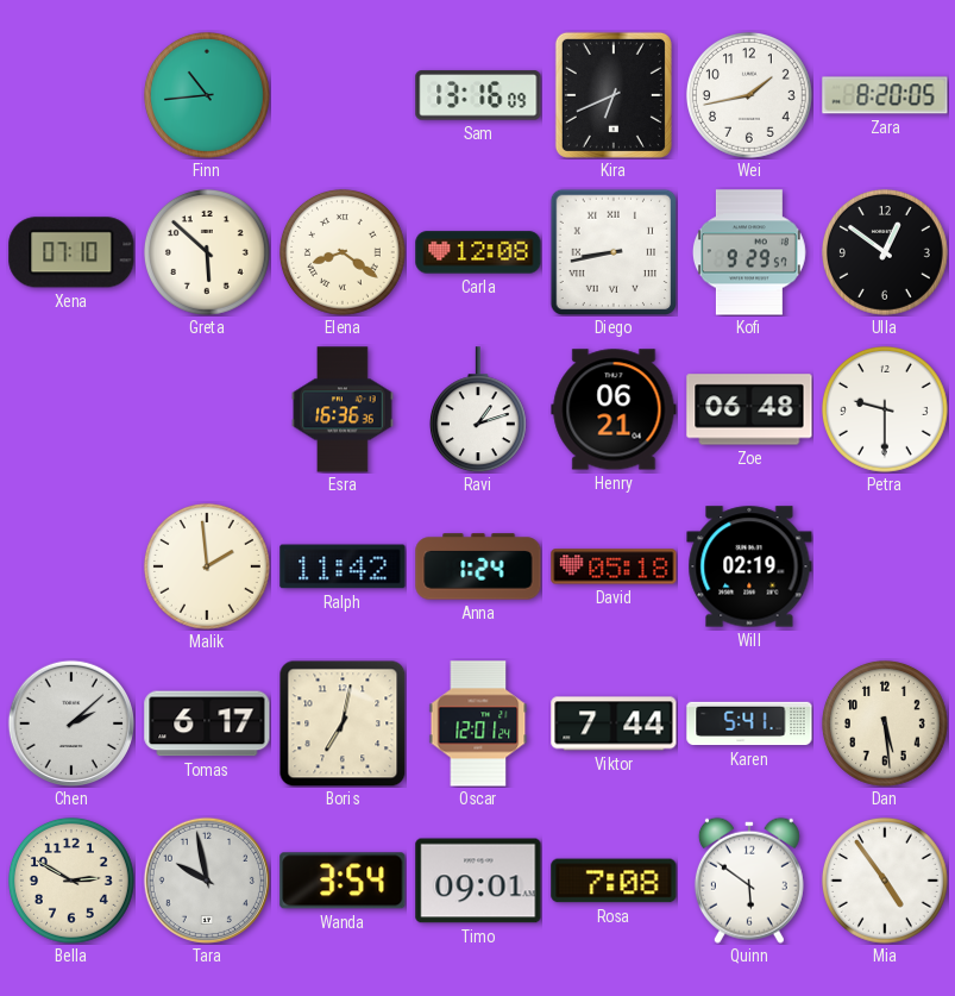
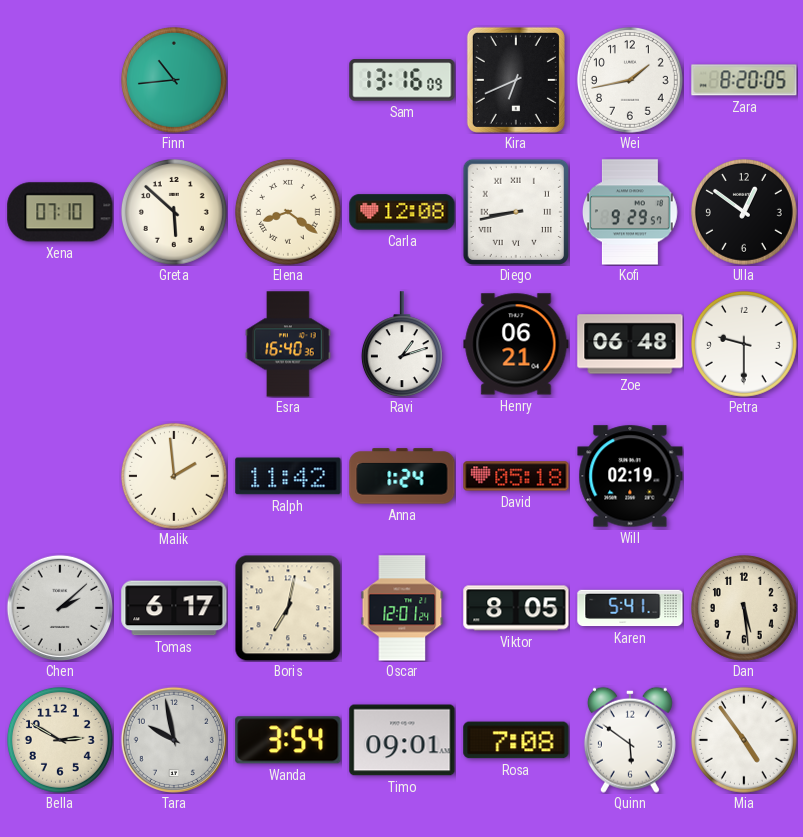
Esra: 16:36 -> 16:40 (288, 344)
Viktor: 7:44 -> 8:05 (516, 608)
